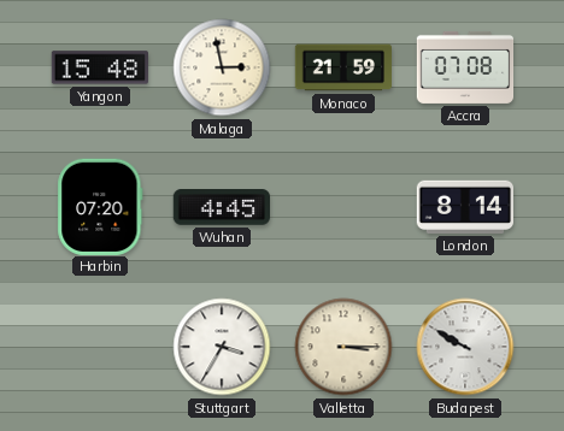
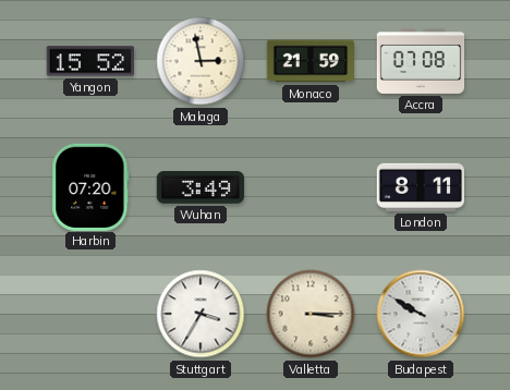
Yangon: 15:48 -> 15:52 (89, 61)
Wuhan: 4:45 -> 3:49 (199, 188)
London: 8:14 -> 8:11 (420, 187)
